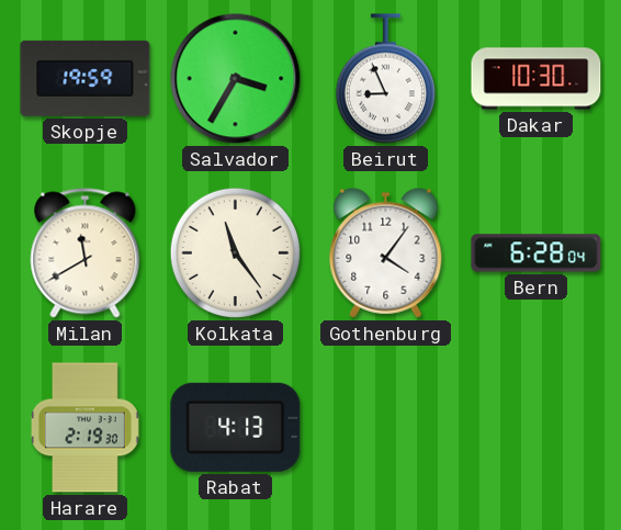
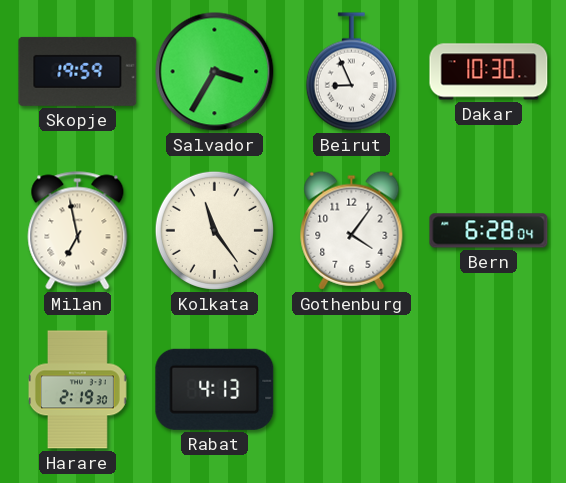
Milan: 11:40 -> 6:58 (78, 231)
